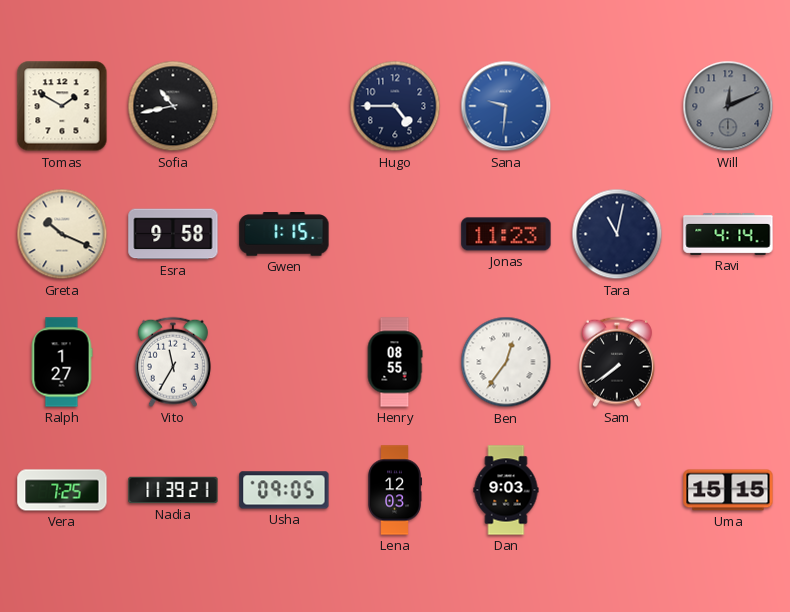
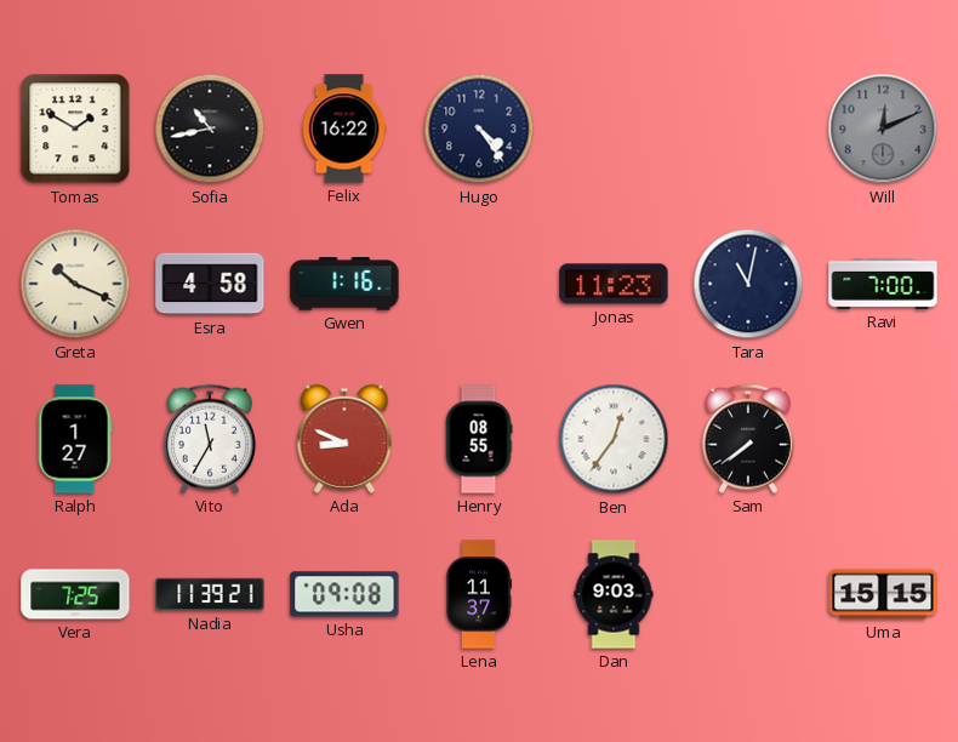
Felix: none -> 16:22 (344, 129)
Hugo: 4:45 -> 4:24 (479, 129)
Sana: 9:31 -> none (506, 106)
Esra: 9:58 -> 4:58 (210, 284)
Gwen: 1:15 -> 1:16 (344, 284)
Ravi: 4:14 -> 7:00 (883, 285)
Ada: none -> 8:49 (344, 439)
Usha: 09:05 -> 09:08 (344, 594)
Lena: 12:03 -> 11:37 (478, 594)
